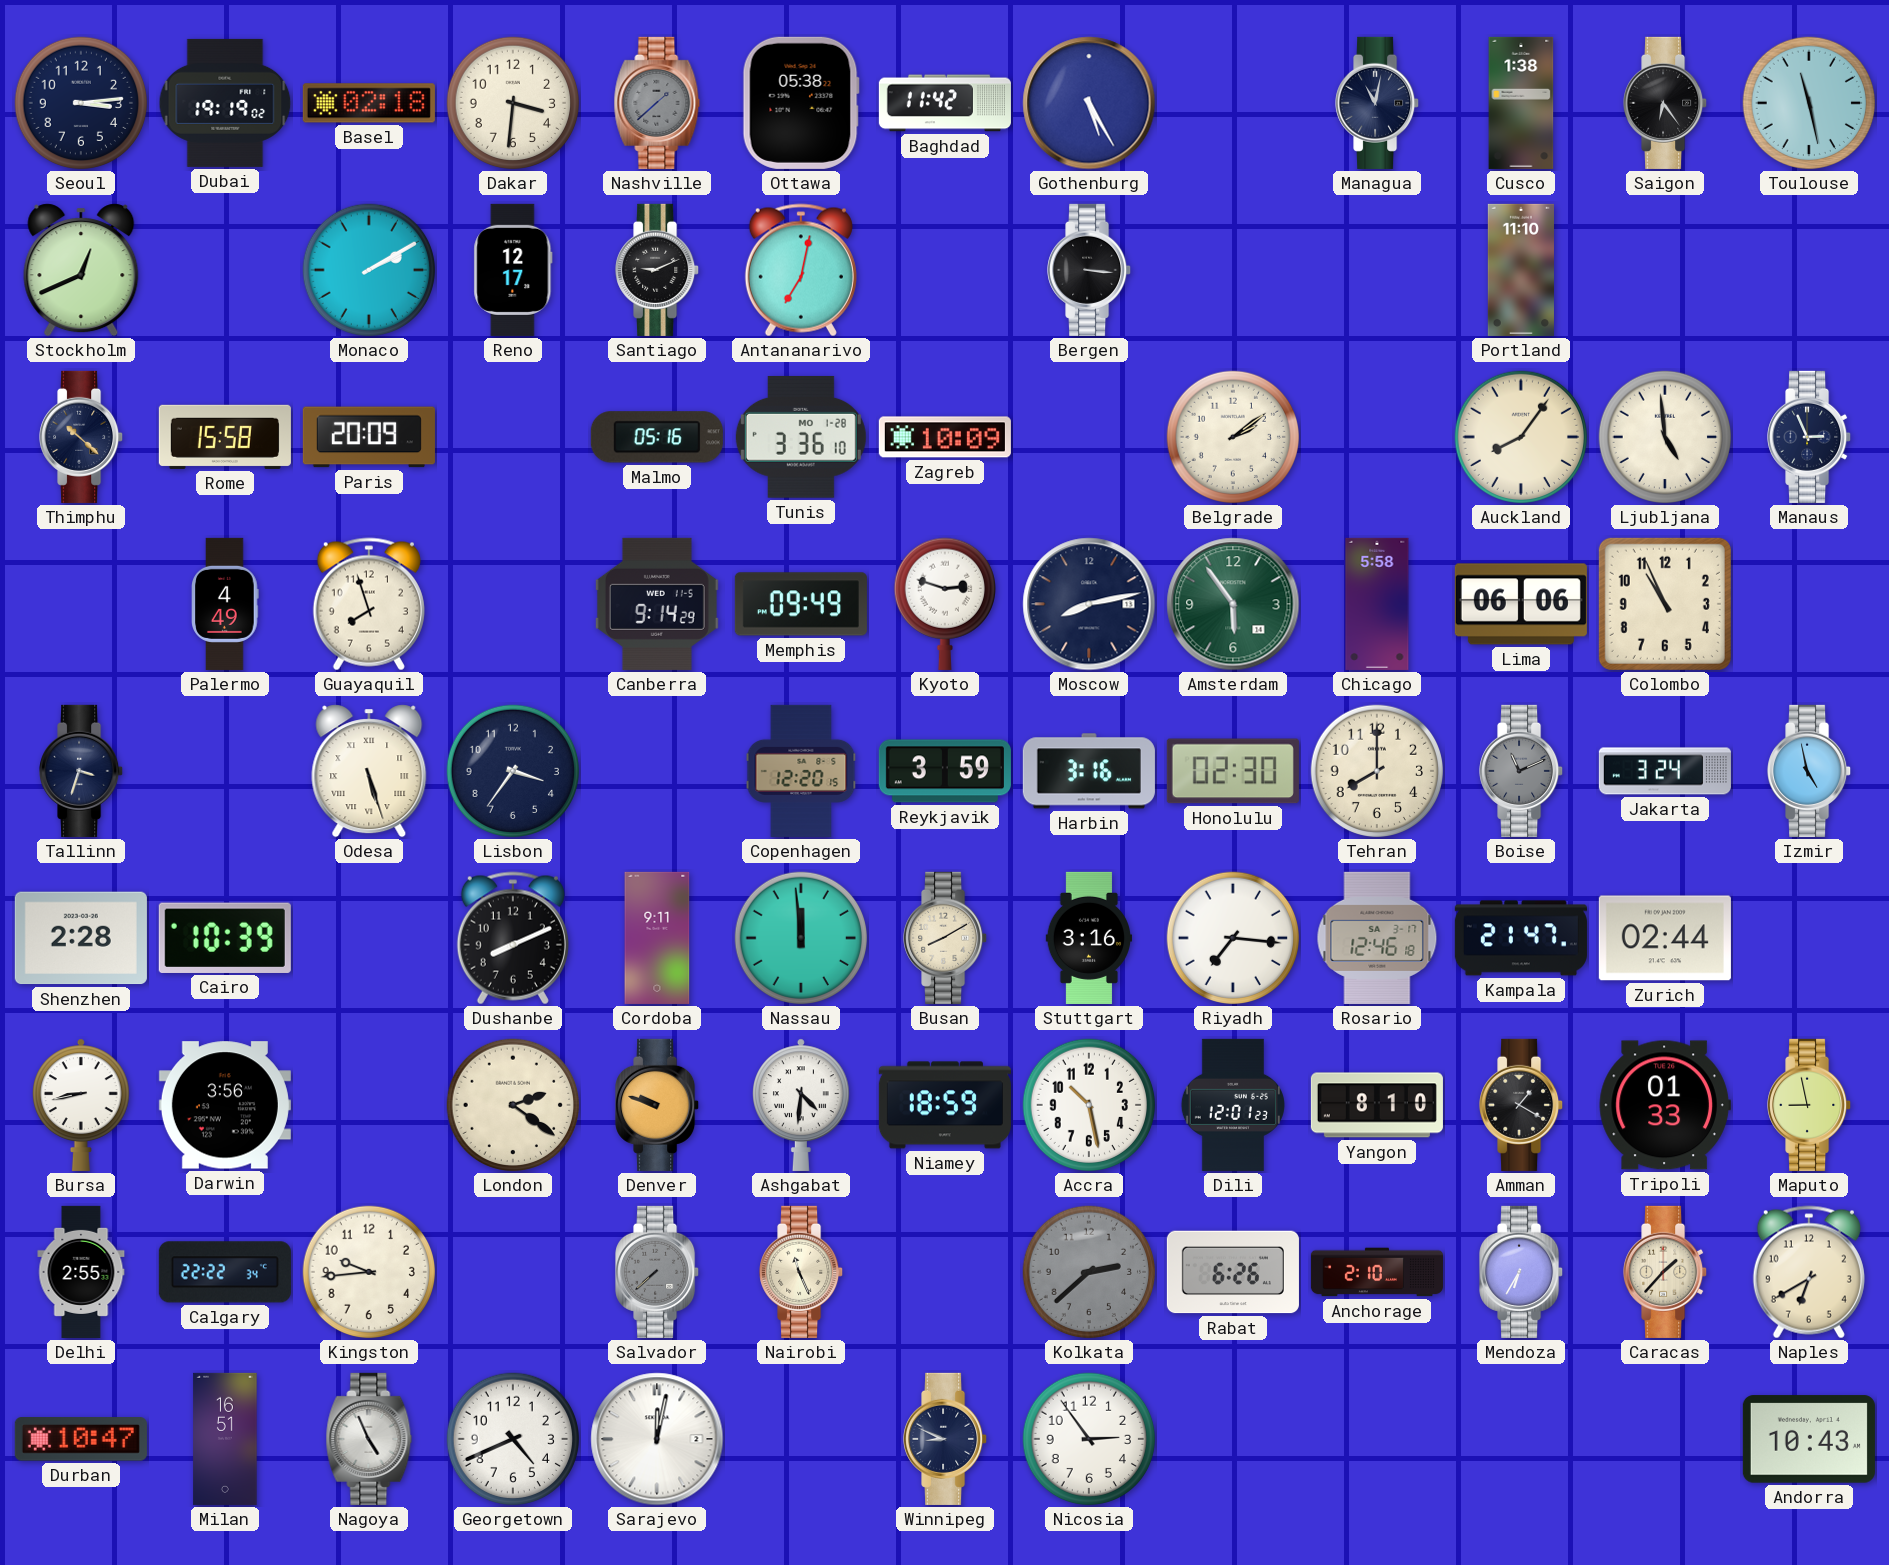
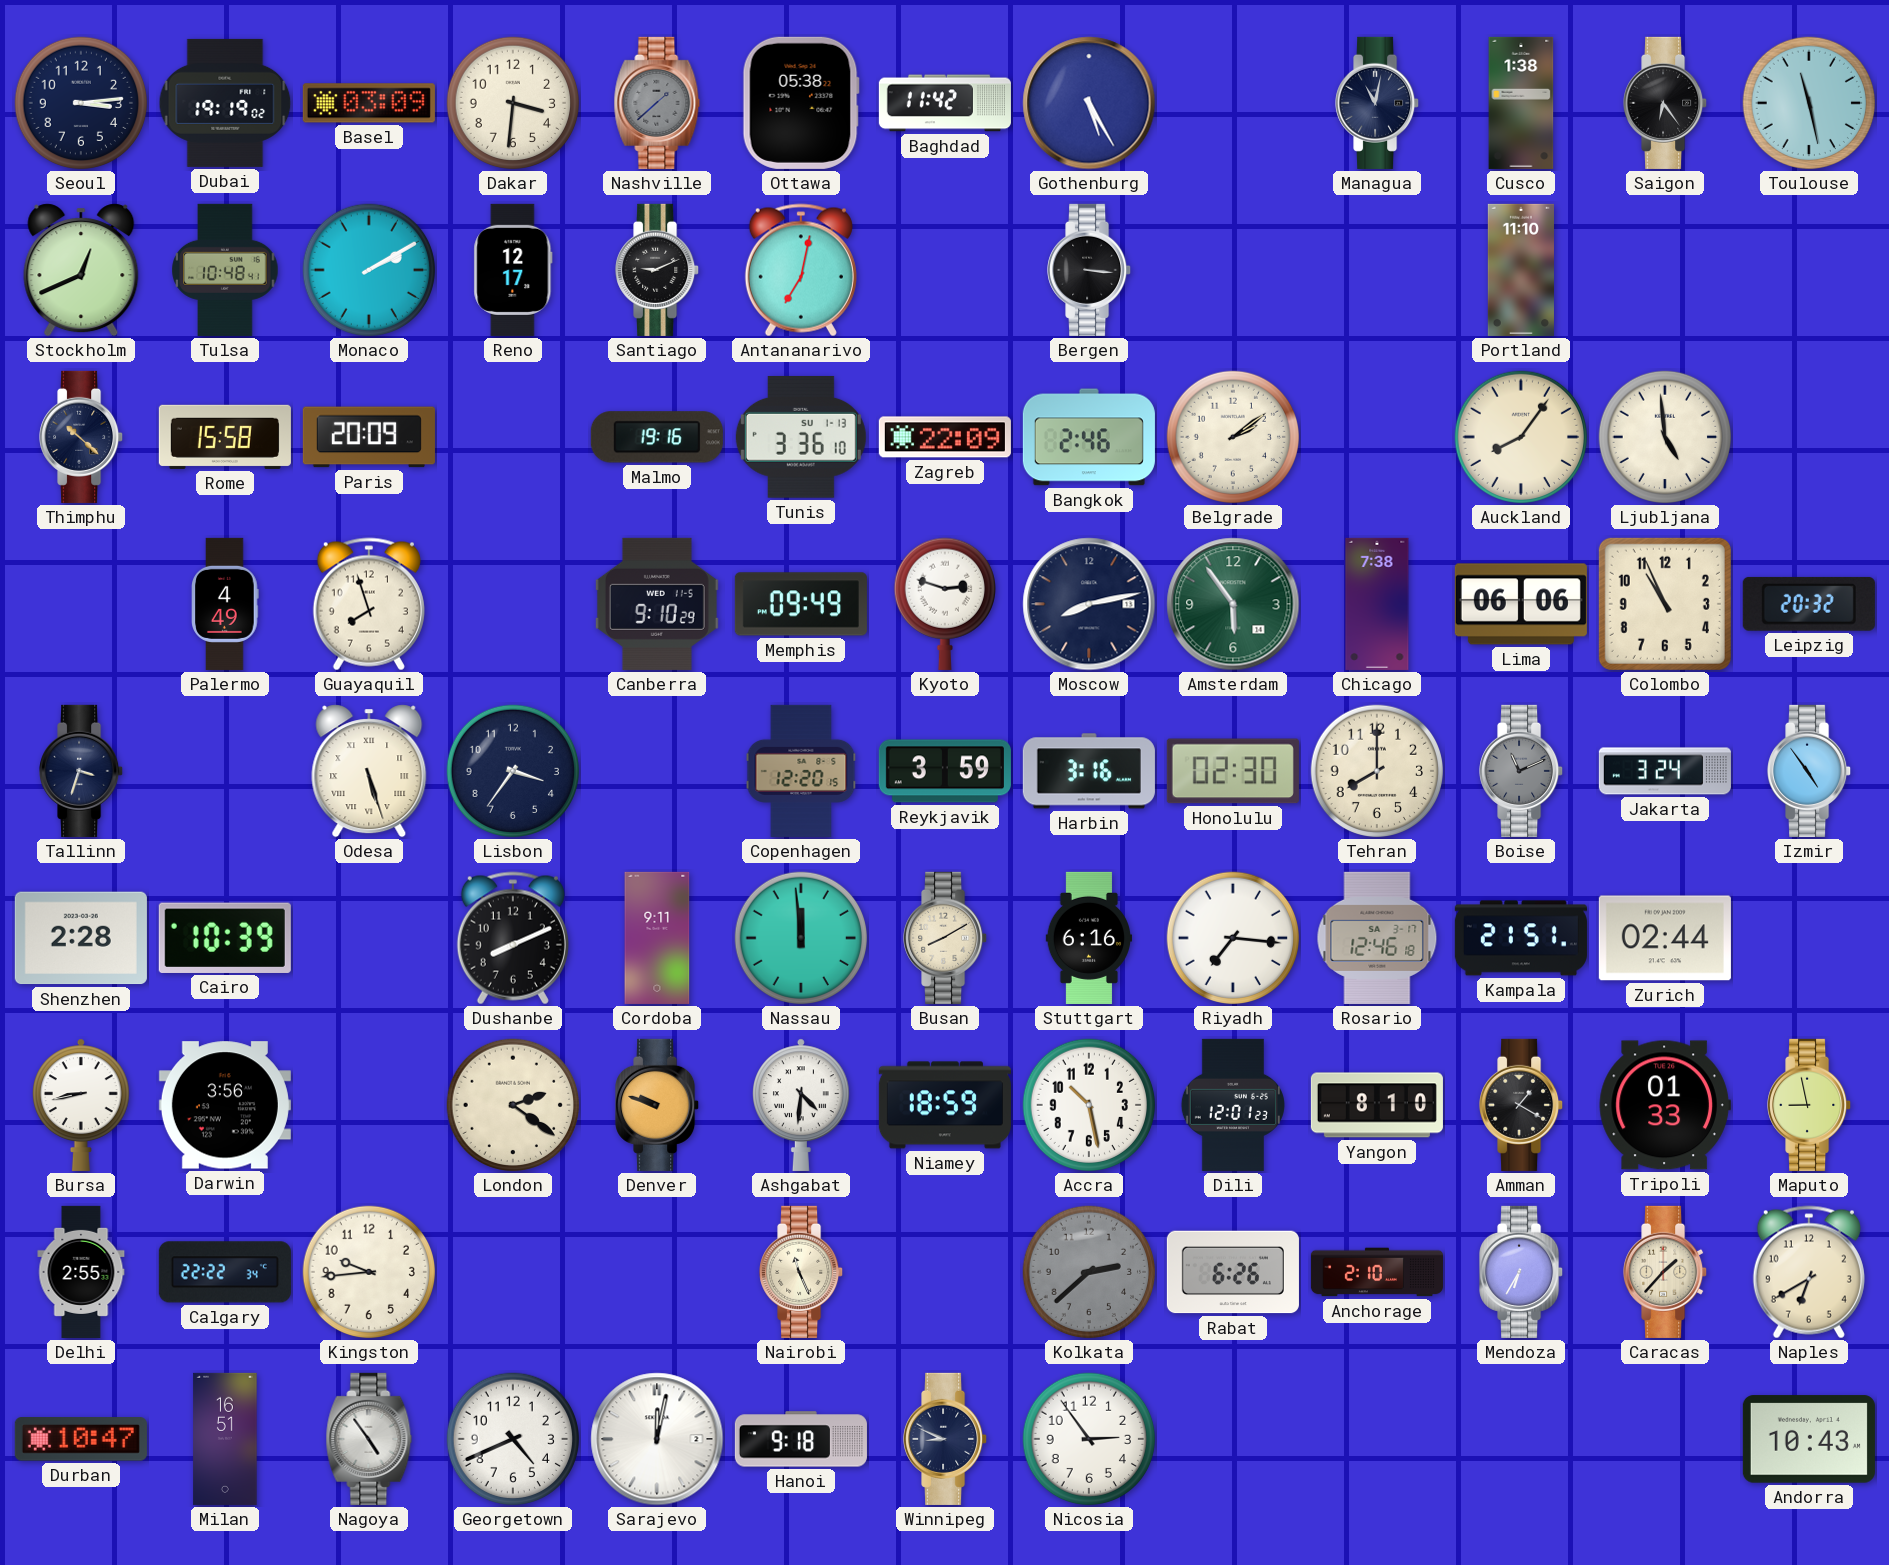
Basel: 02:18 -> 03:09 (369, 103)
Tulsa: none -> 10:48 (225, 270)
Malmo: 05:16 -> 19:16 (657, 437)
Tunis date: MO 1-28 -> SU 1-13 (801, 437)
Zagreb: 10:09 -> 22:09 (945, 437)
Bangkok: none -> 2:46 (1089, 437)
Manaus: 2:56 -> none (1810, 437)
Canberra: 9:14 -> 9:10 (657, 604)
Chicago: 5:58 -> 7:38 (1377, 604)
Leipzig: none -> 20:32 (1809, 604)
Izmir: 4:58 -> 4:54 (1810, 771)
Stuttgart: 3:16 -> 6:16 (1089, 938)
Kampala: 21:47 -> 21:51 (1521, 938)
Salvador: 7:38 -> none (658, 1272)
Nagoya: 4:56 -> 4:54 (369, 1439)
Hanoi: none -> 9:18 (801, 1439)
